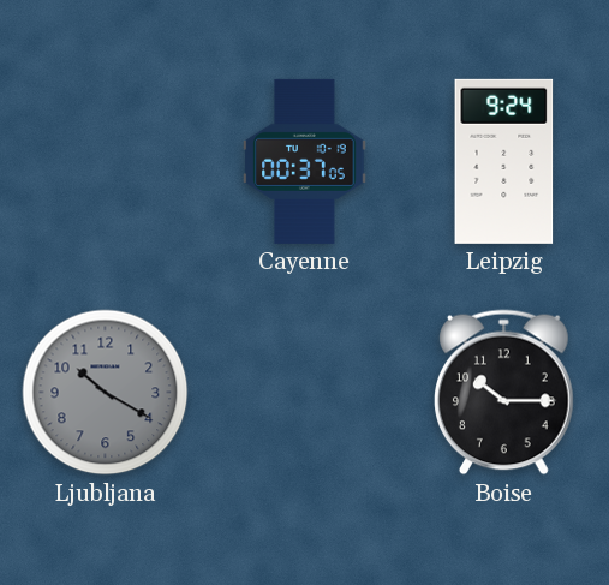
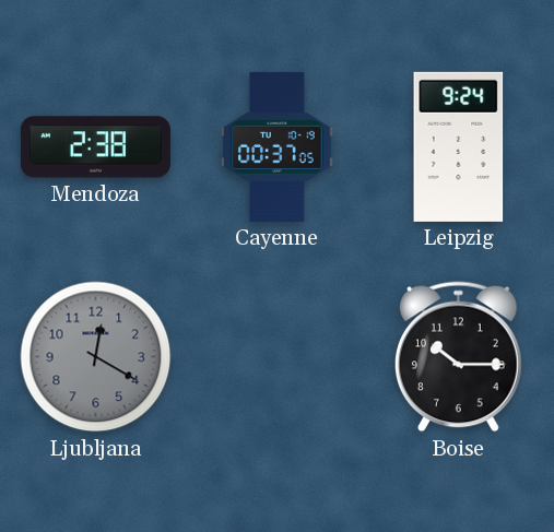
Mendoza: none -> 2:38 (95, 147)
Ljubljana: 10:20 -> 12:20 (96, 357)
